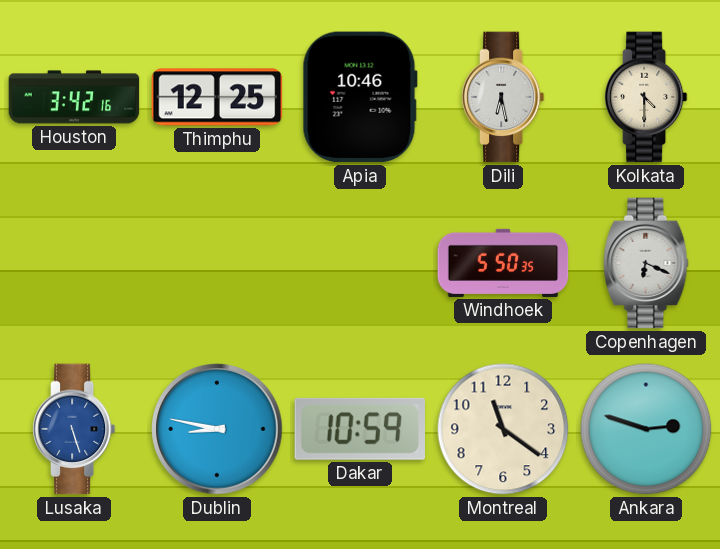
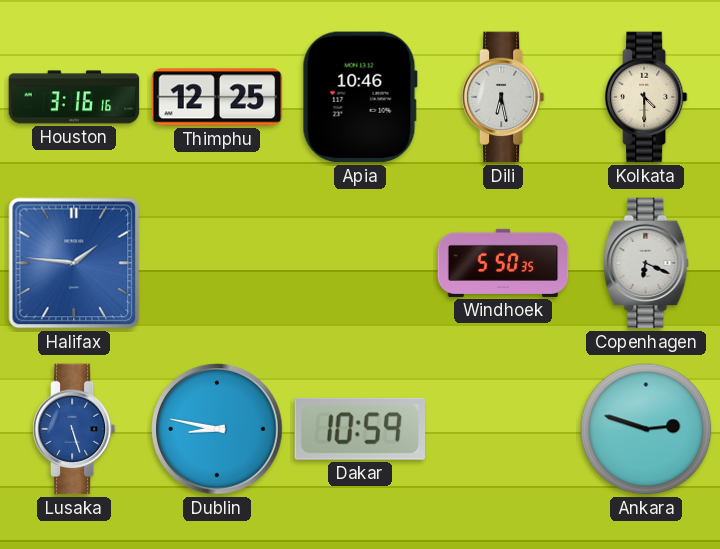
Houston: 3:42 -> 3:16 (74, 97)
Halifax: none -> 1:46 (74, 263)
Montreal: 11:21 -> none (503, 429)
